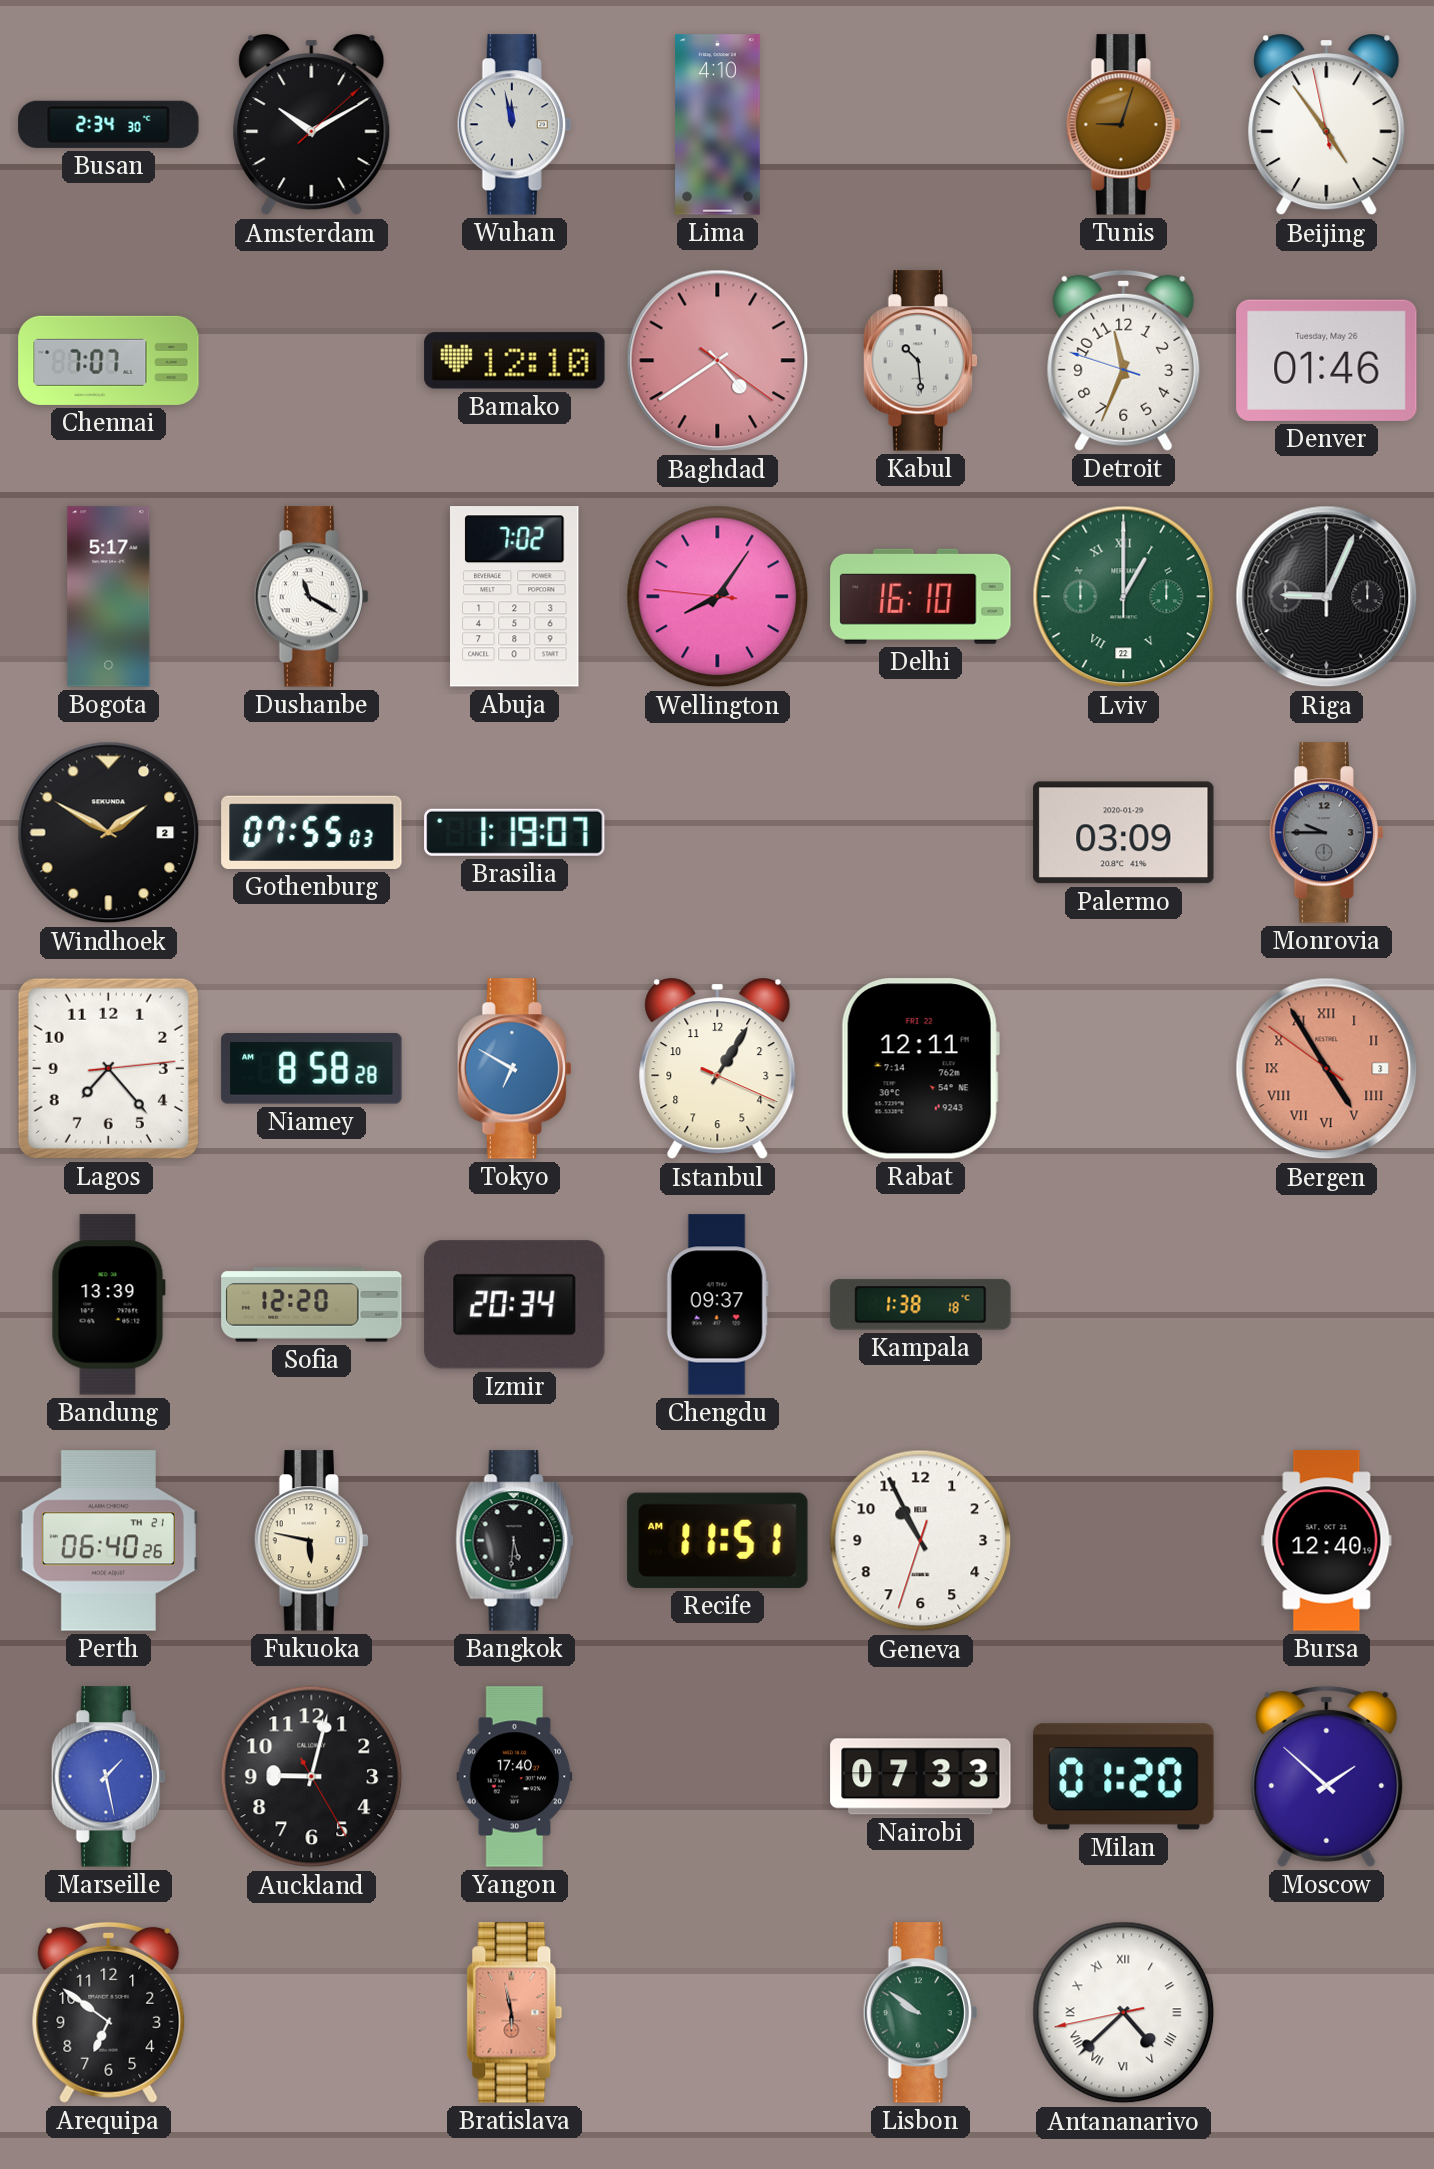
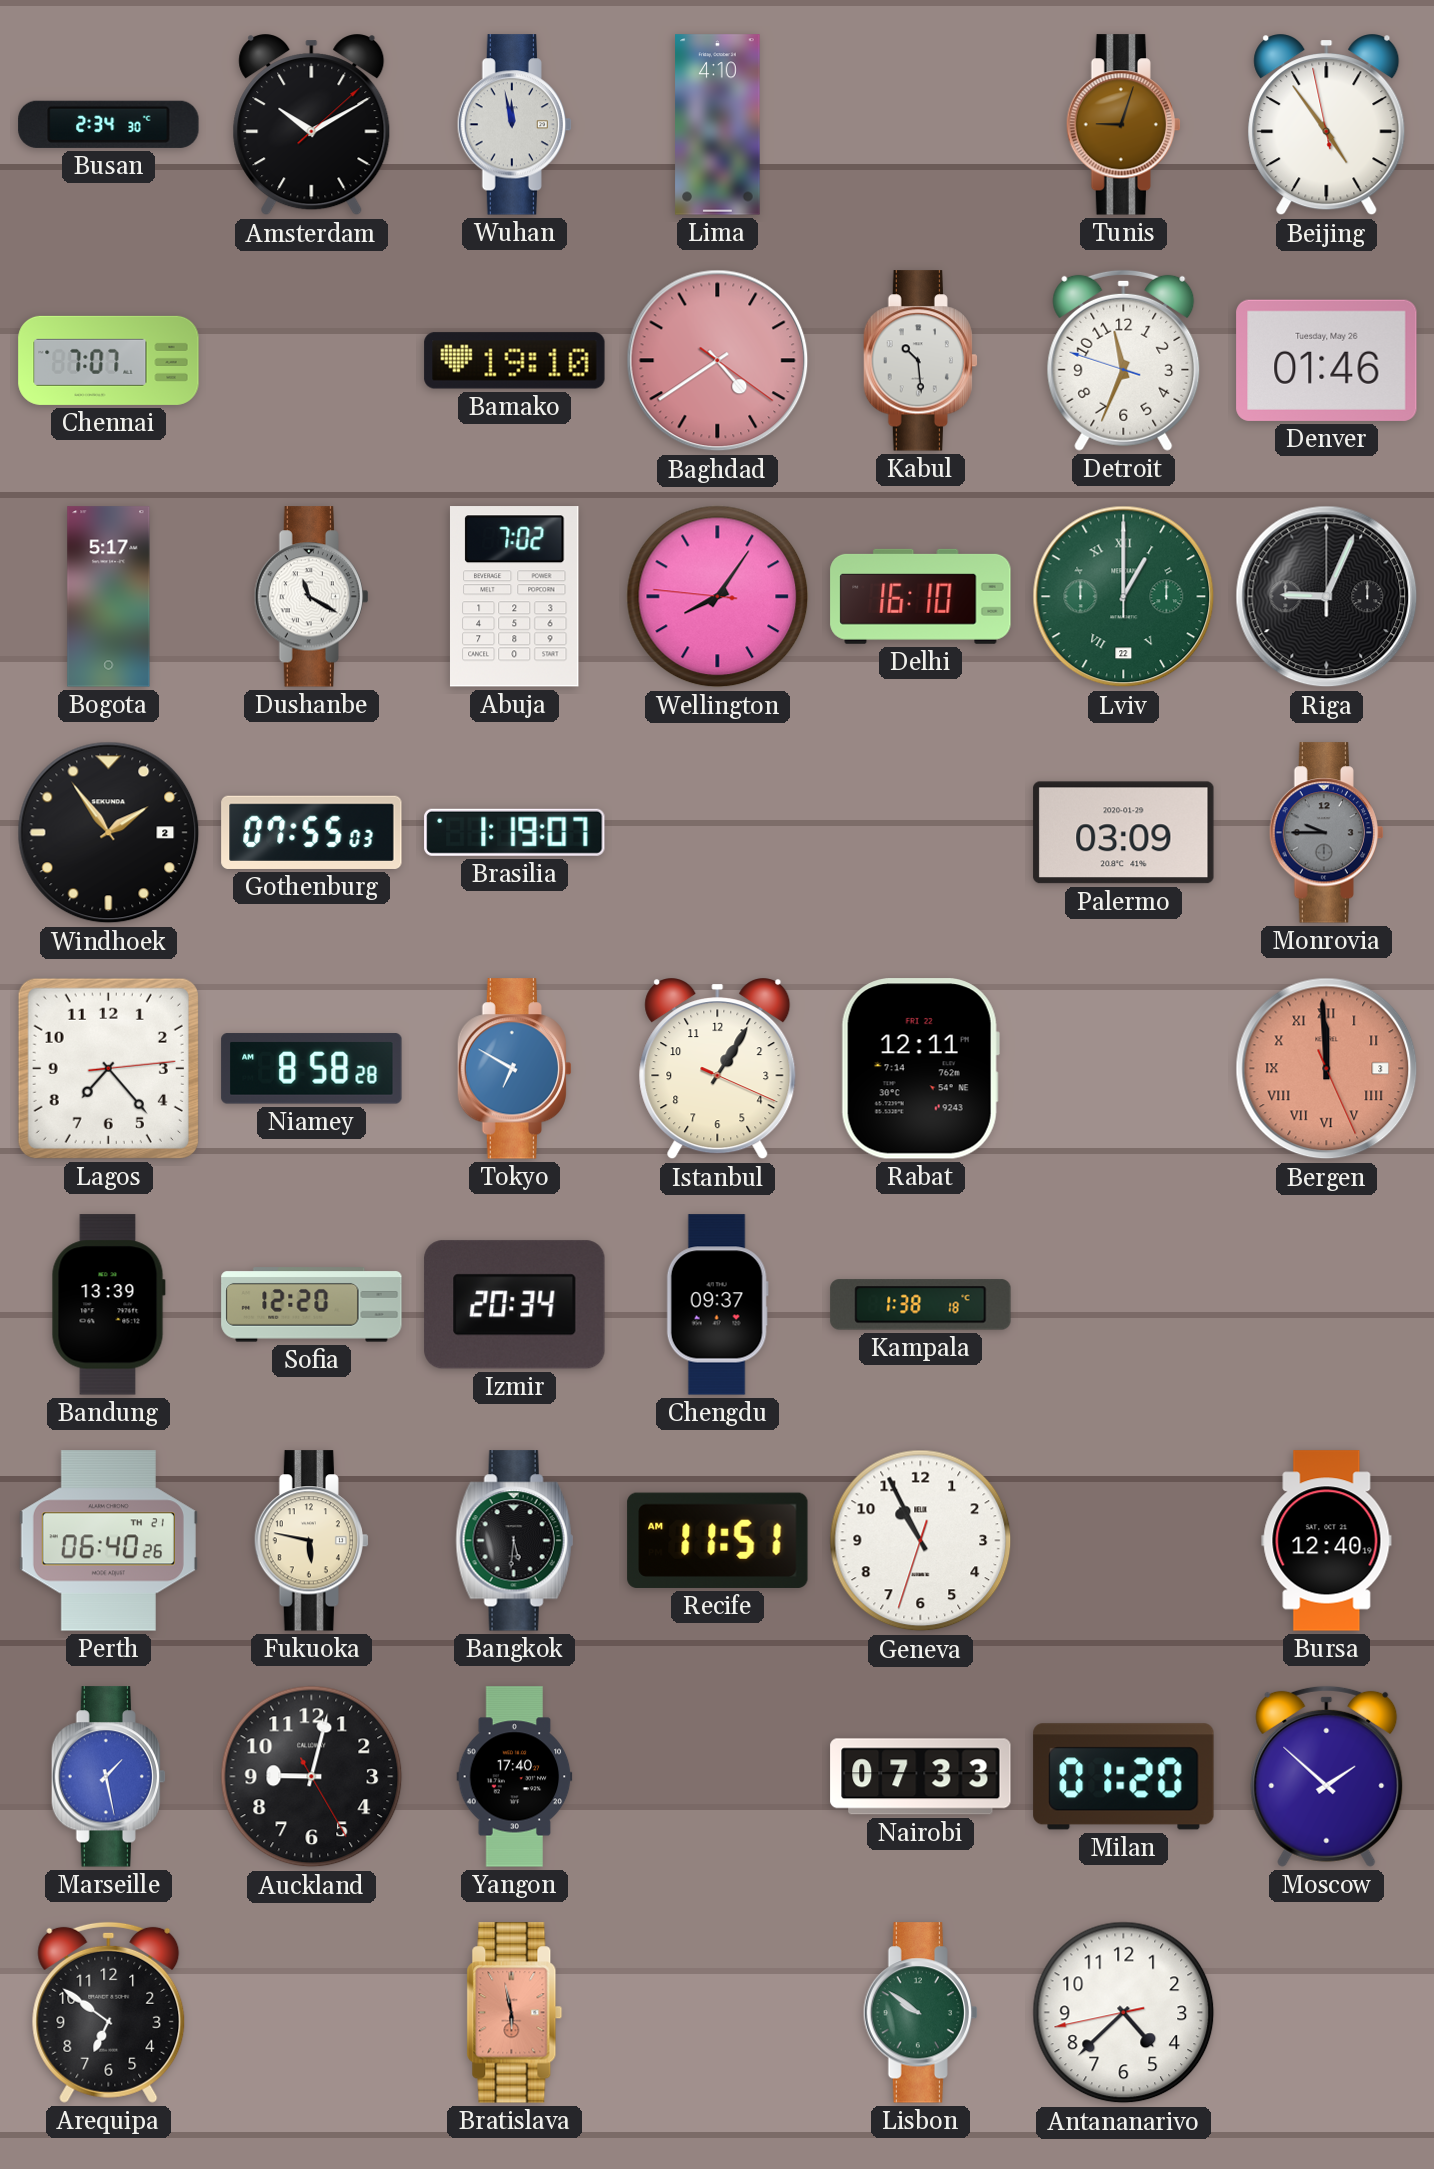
Bamako: 12:10 -> 19:10 (515, 361)
Windhoek: 1:50 -> 1:54 (109, 833)
Bergen: 4:54 -> 11:59 (1327, 1069)
Antananarivo numerals: Roman -> Arabic (1124, 2013)
